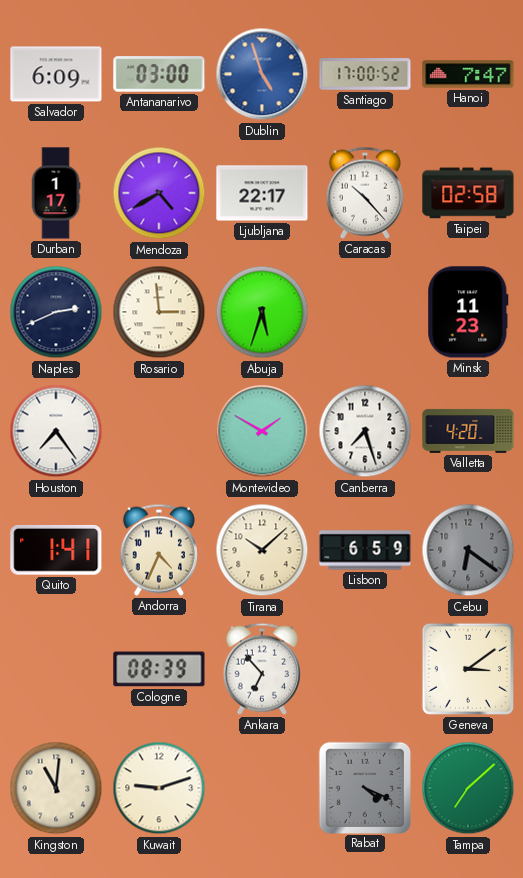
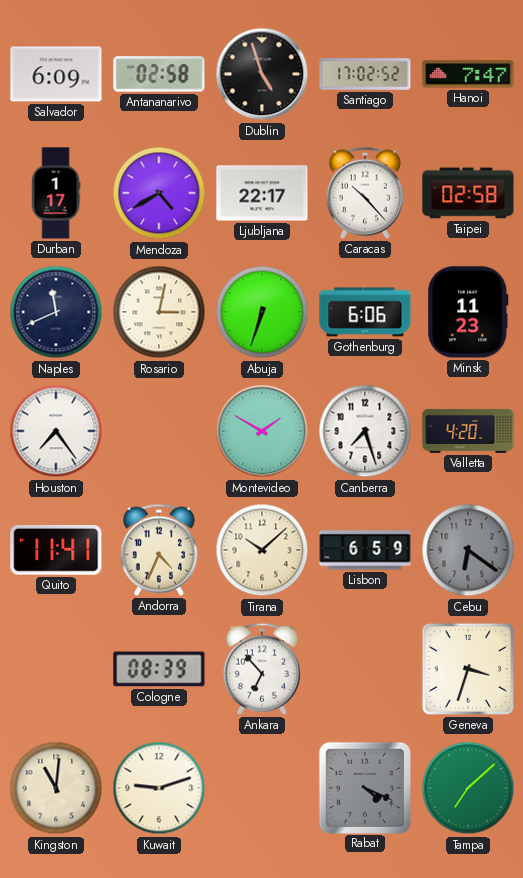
Antananarivo: 03:00 -> 02:58 (159, 74)
Dublin dial: blue -> black (262, 74)
Santiago: 17:00 -> 17:02 (365, 74)
Naples: 2:41 -> 11:41 (56, 312)
Rosario: 2:59 -> 3:02 (159, 312)
Abuja: 5:33 -> 6:33 (262, 312)
Gothenburg: none -> 6:06 (365, 312)
Quito: 1:41 -> 11:41 (56, 550)
Geneva: 3:09 -> 3:33 (468, 669)
